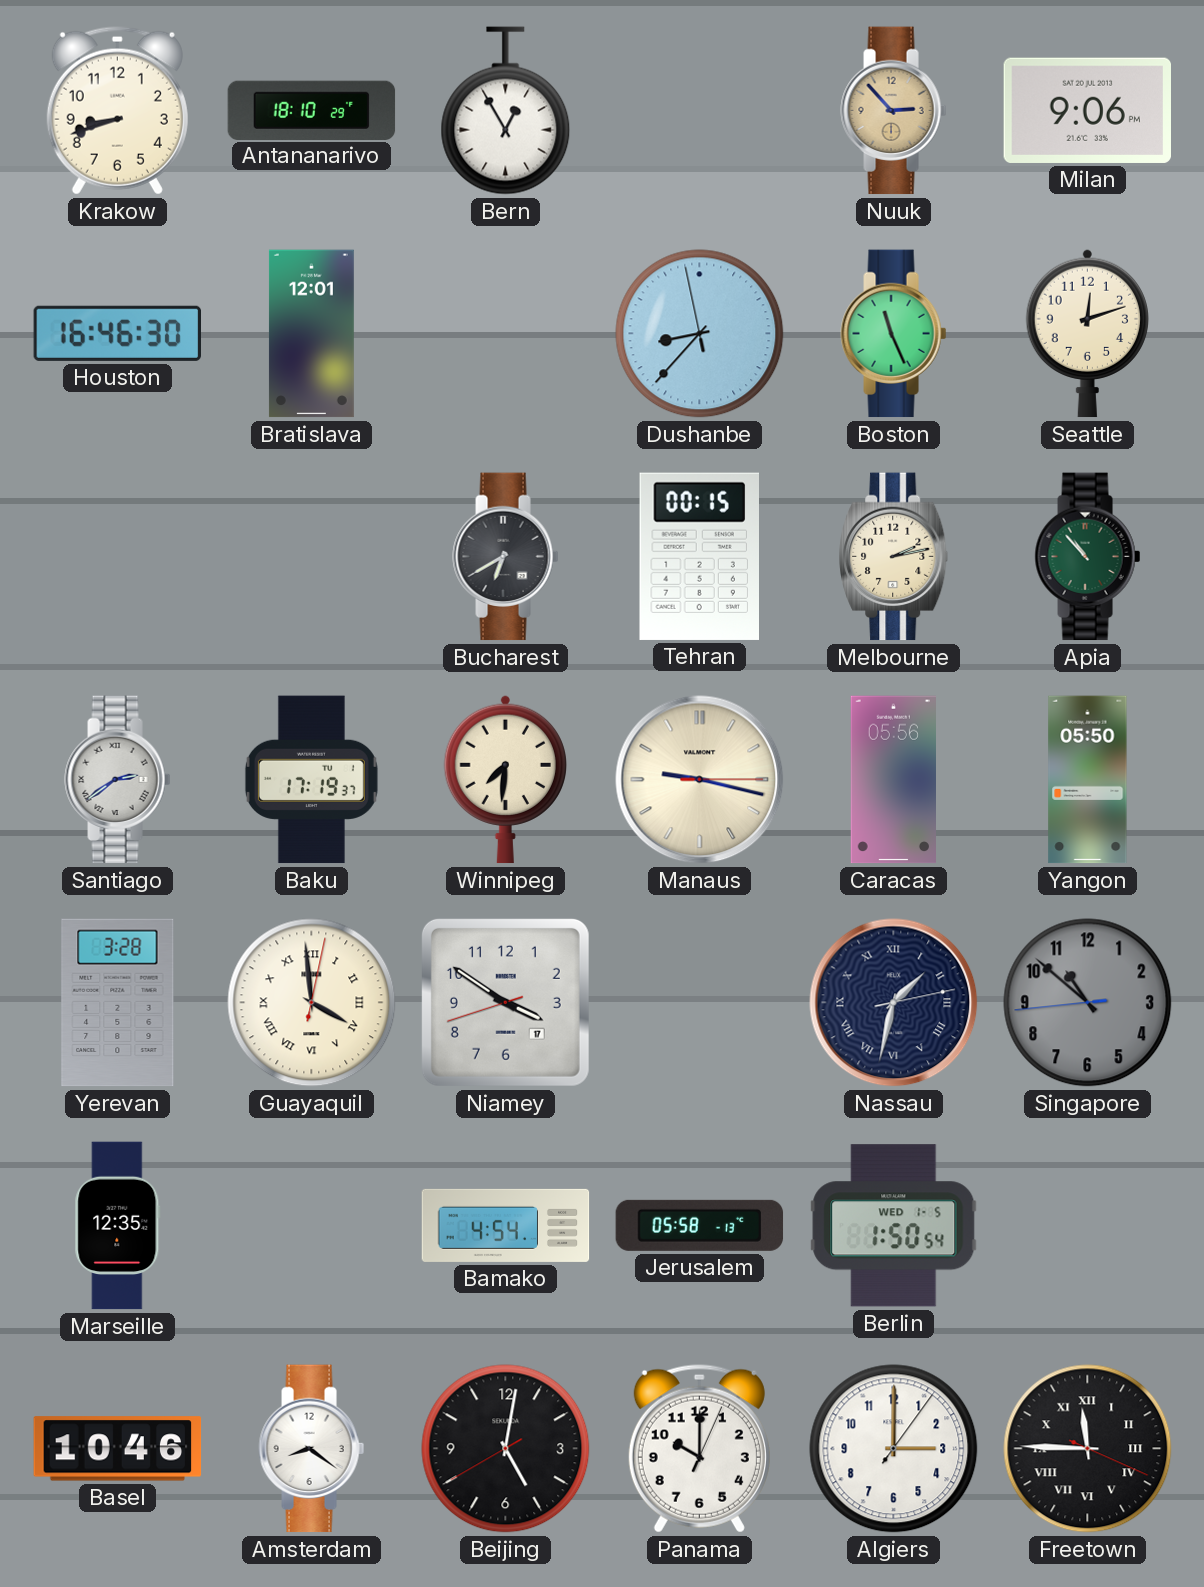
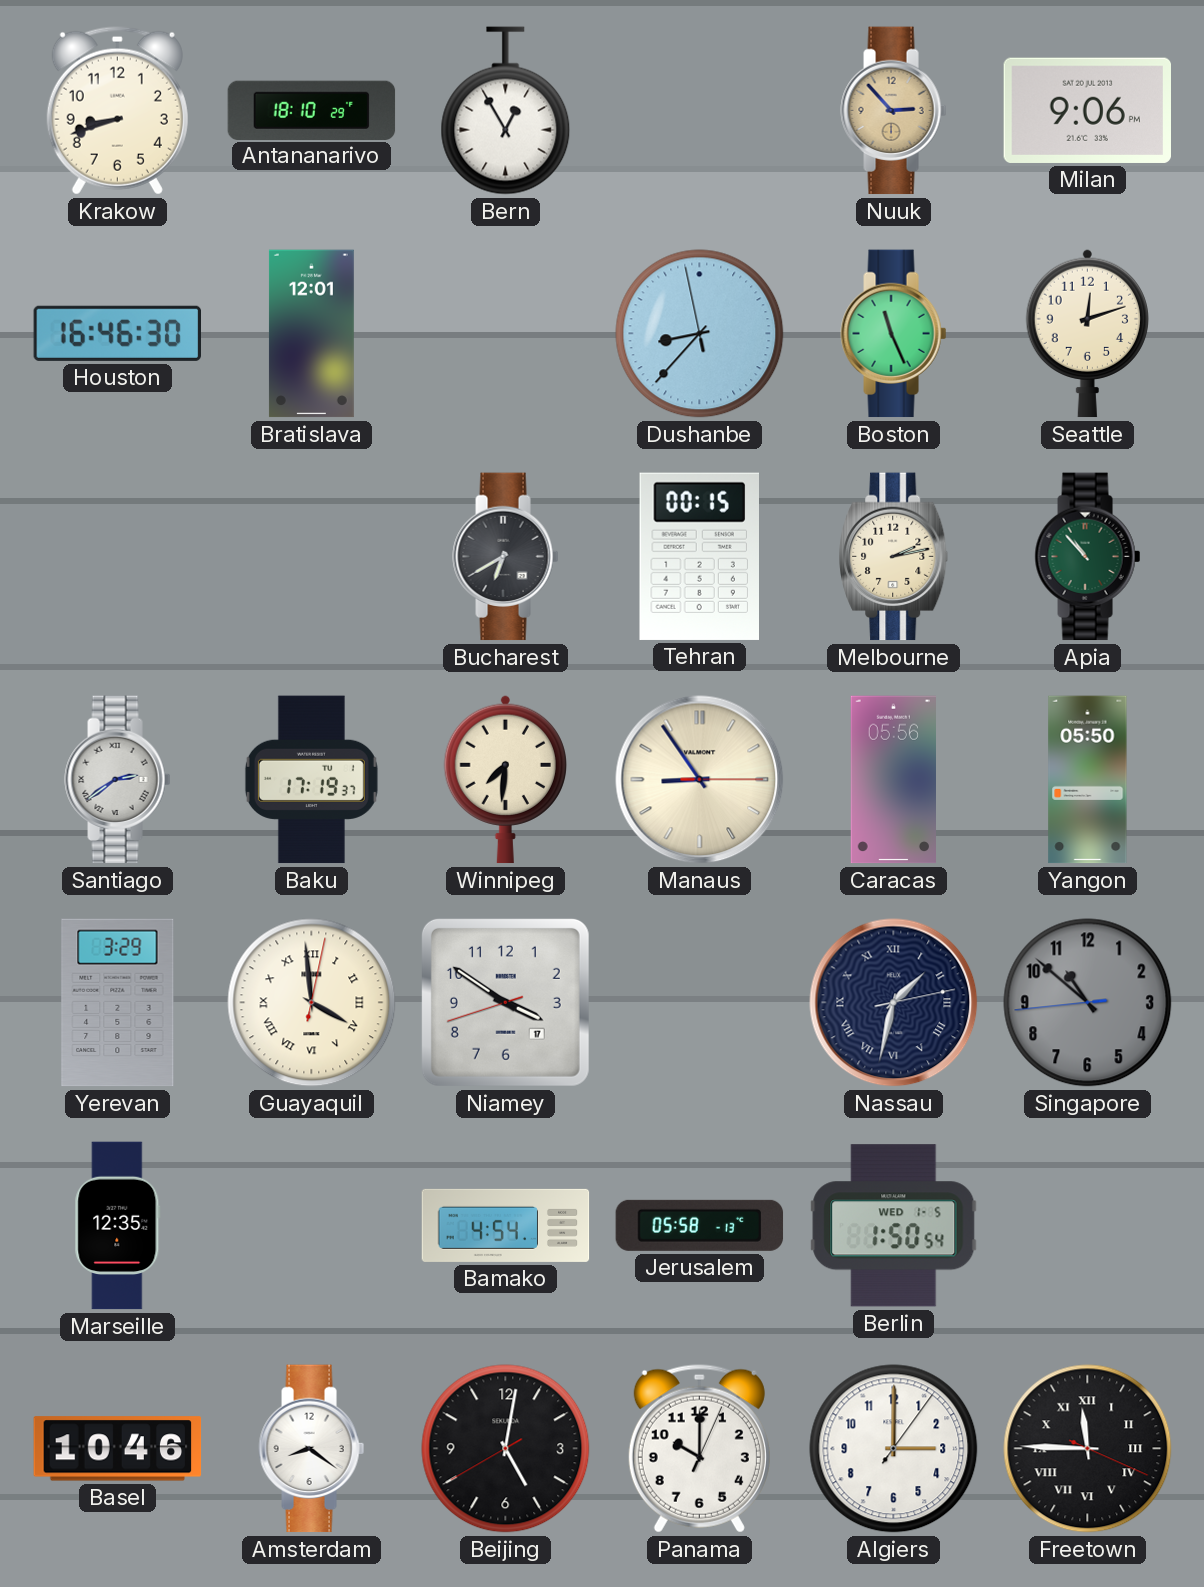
Manaus: 9:17 -> 8:54 (700, 780)
Yerevan: 3:28 -> 3:29 (118, 1003)
